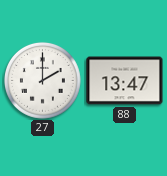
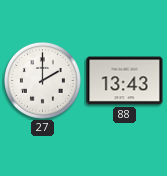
88: 13:47 -> 13:43 (125, 81)
